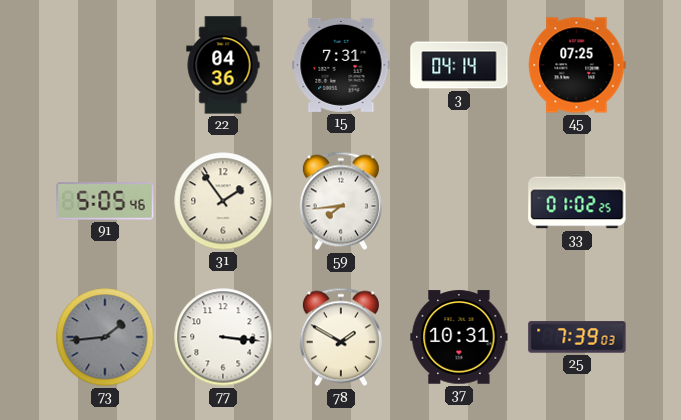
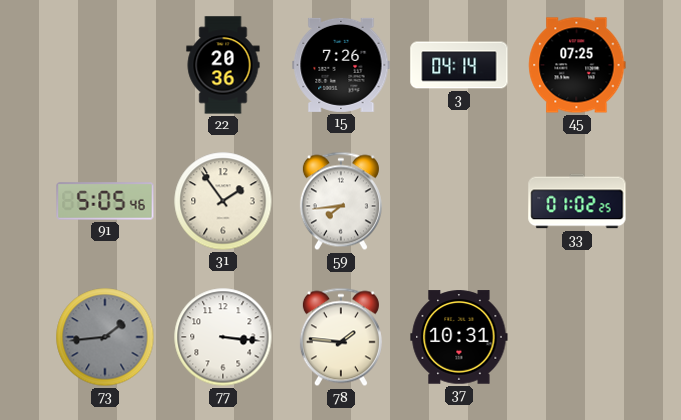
22: 04:36 -> 20:36 (223, 65)
15: 7:31 -> 7:26 (341, 65)
78: 1:50 -> 1:46 (341, 337)
25: 7:39 -> none (577, 337)
